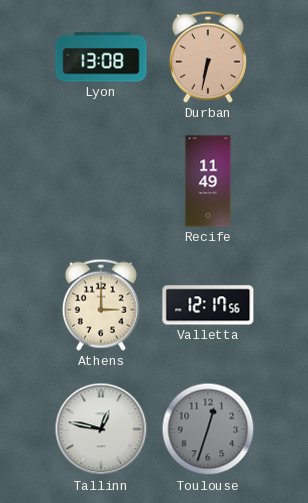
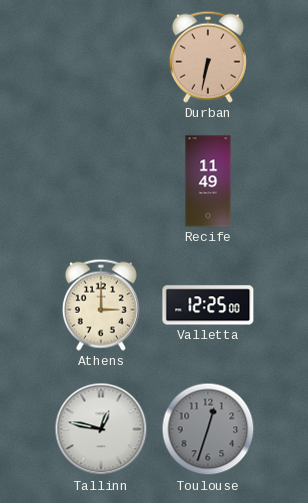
Lyon: 13:08 -> none (101, 57)
Valletta: 12:17 -> 12:25 (208, 305)
